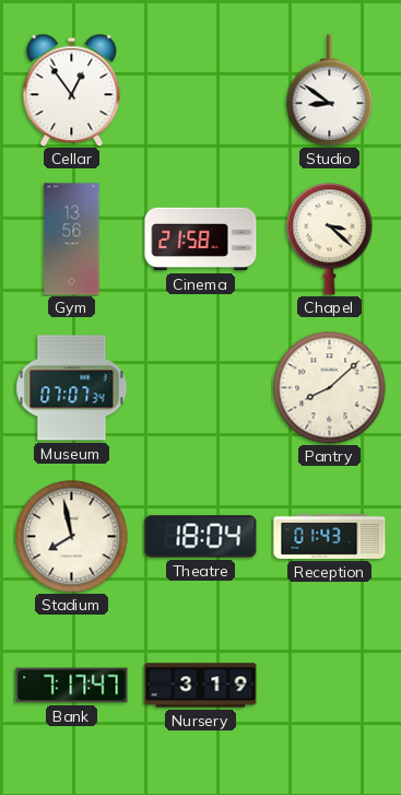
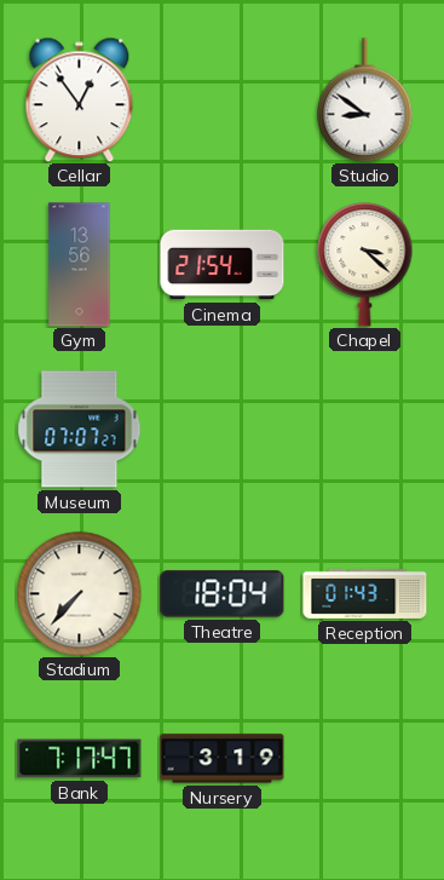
Cinema: 21:58 -> 21:54 (223, 265)
Museum: 07:07:34 -> 07:07:27 (80, 430)
Pantry: 8:08 -> none (330, 388)
Stadium: 7:58 -> 7:37 (80, 594)
